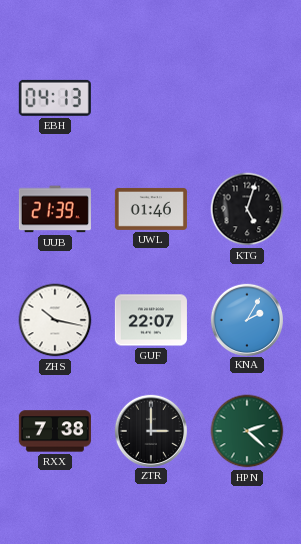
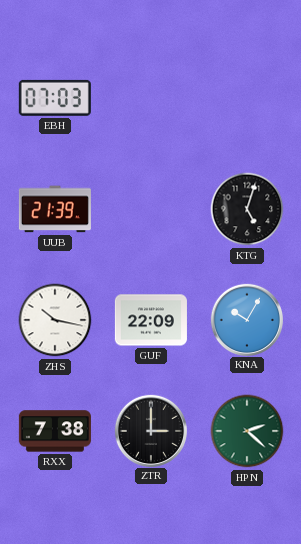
EBH: 04:13 -> 07:03 (55, 98)
UWL: 01:46 -> none (151, 209)
GUF: 22:07 -> 22:09 (151, 320)
KNA: 2:05 -> 10:05 (246, 319)
